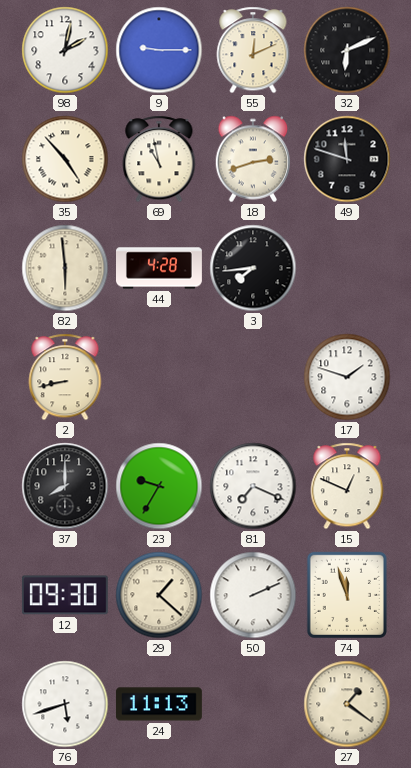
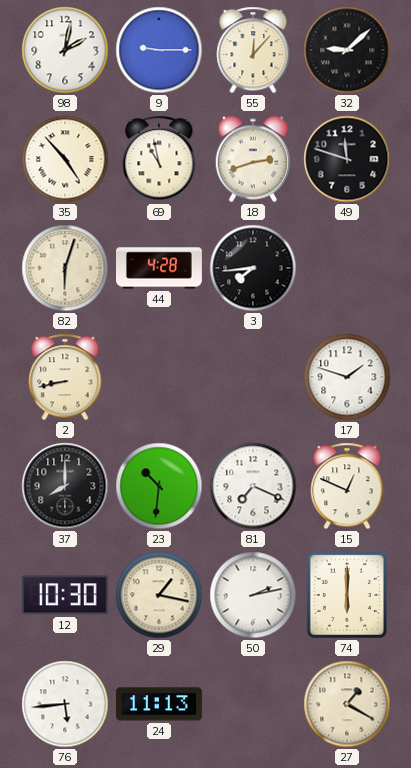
55: 12:11 -> 12:07 (253, 50)
32: 6:11 -> 9:08 (347, 50)
82: 5:59 -> 6:03 (65, 268)
23: 9:35 -> 10:31 (159, 486)
12: 09:30 -> 10:30 (65, 595)
29: 1:22 -> 1:17 (159, 595)
50: 2:11 -> 2:13 (253, 595)
74: 11:57 -> 6:00 (347, 595)
76: 5:42 -> 5:44 (65, 704)
27: 1:21 -> 1:20 (347, 704)
